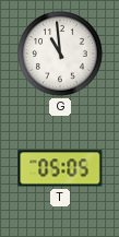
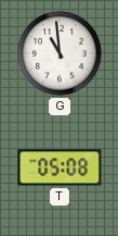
T: 05:05 -> 05:08 (60, 167)
